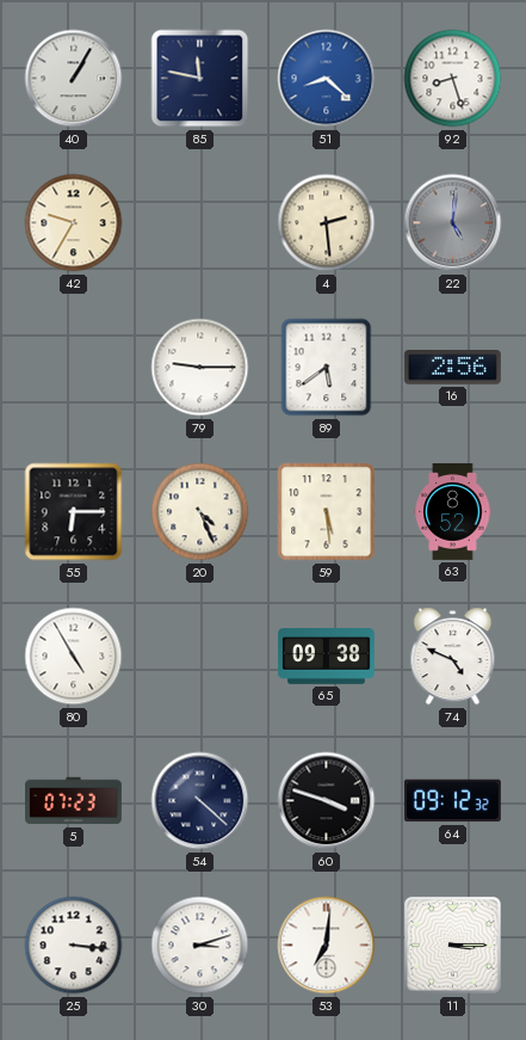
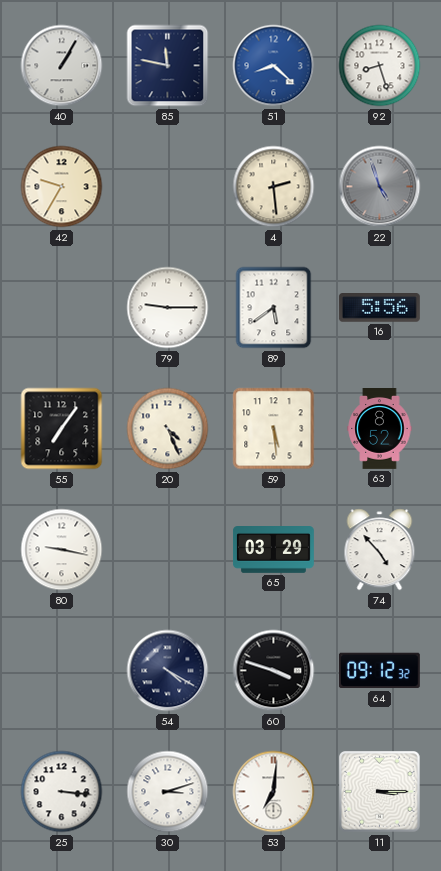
22: 5:01 -> 4:57 (380, 187)
16: 2:56 -> 5:56 (379, 308)
55: 6:15 -> 7:06 (62, 429)
80: 4:55 -> 9:17 (62, 550)
65: 09:38 -> 03:29 (274, 550)
74: 4:49 -> 4:53 (380, 550)
5: 07:23 -> none (74, 801)
54: 4:22 -> 4:20 (168, 671)
